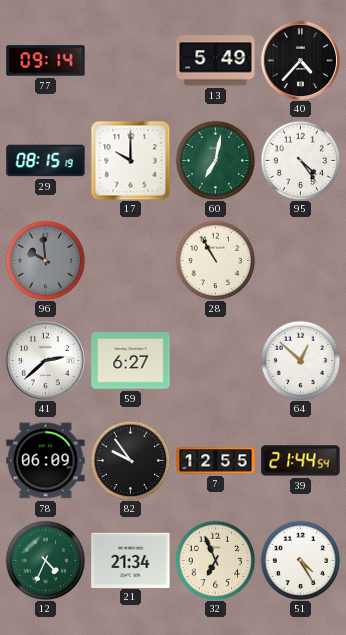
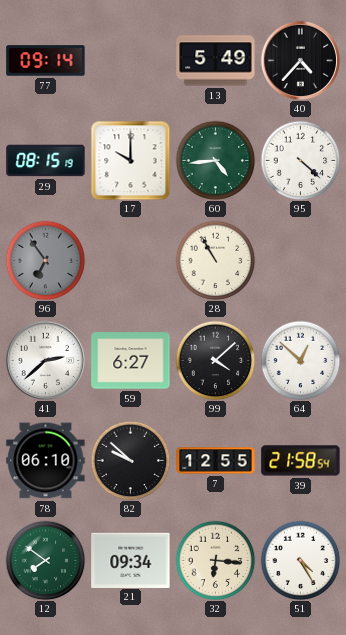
60: 7:02 -> 4:44 (215, 160)
95: 4:24 -> 4:22 (300, 160)
96: 9:59 -> 6:54 (45, 260)
99: none -> 4:08 (215, 360)
78: 06:09 -> 06:10 (46, 461)
82: 9:54 -> 9:52 (130, 460)
39: 21:44 -> 21:58 (301, 461)
12: 4:34 -> 7:51 (45, 560)
21: 21:34 -> 09:34 (131, 560)
32: 6:56 -> 6:16 (215, 560)
